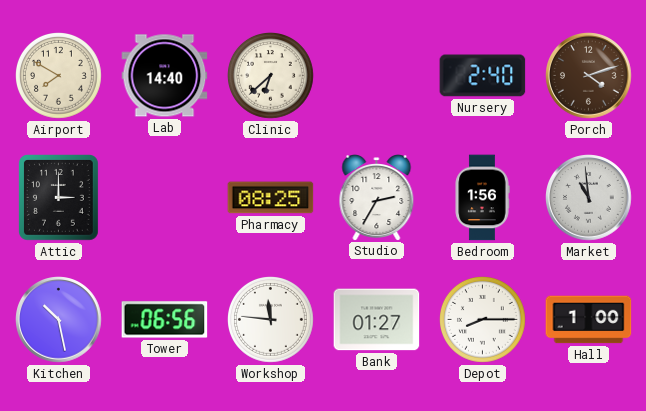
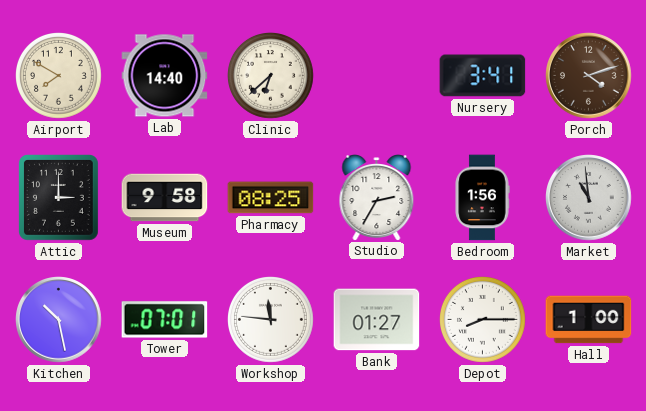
Nursery: 2:40 -> 3:41 (483, 76)
Museum: none -> 9:58 (165, 198)
Tower: 06:56 -> 07:01 (165, 320)
